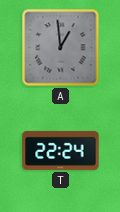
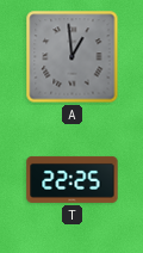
T: 22:24 -> 22:25 (73, 179)
